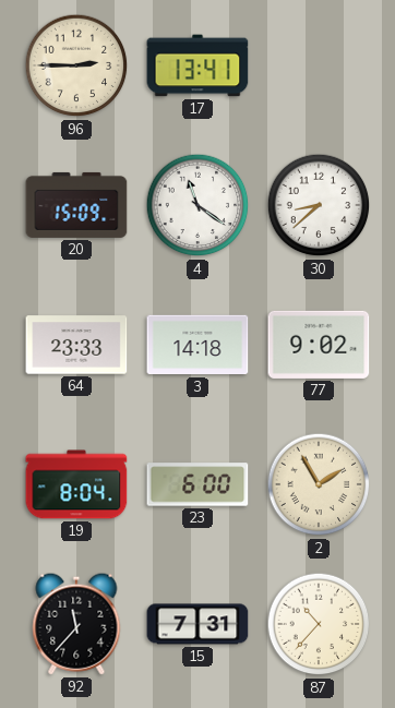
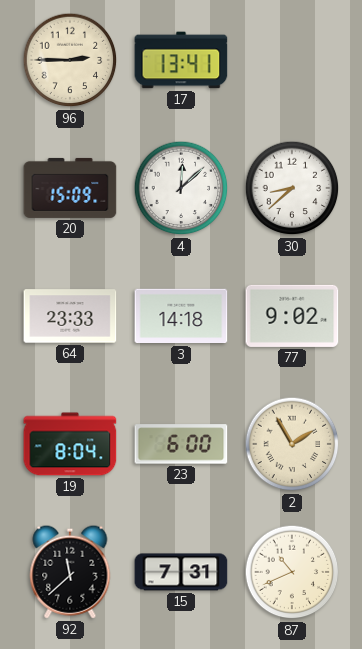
4: 11:21 -> 12:08 (181, 188)
92: 11:37 -> 11:38 (70, 572)
87: 10:37 -> 10:41 (292, 572)
